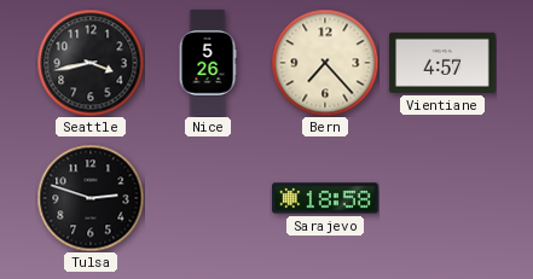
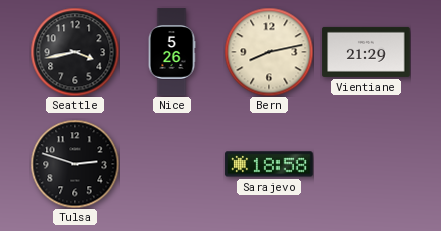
Bern: 7:23 -> 8:13 (269, 52)
Vientiane: 4:57 -> 21:29 (366, 52)
